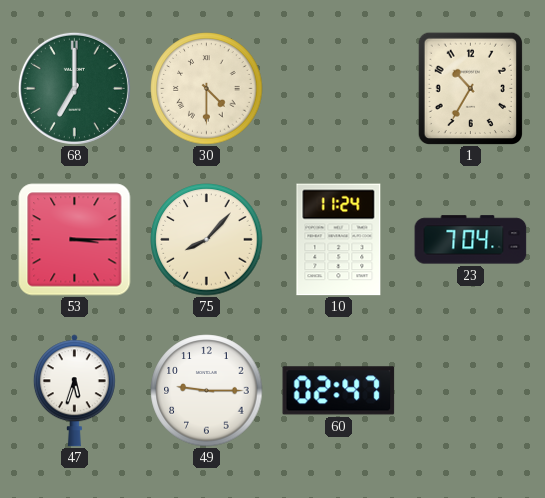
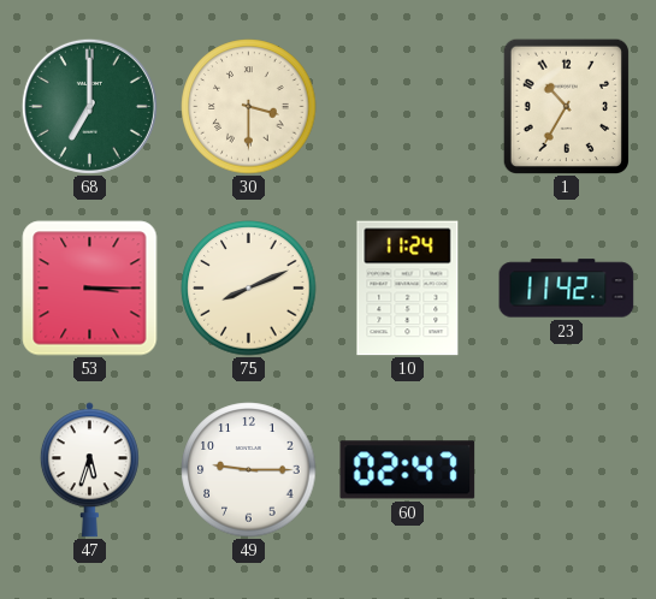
30: 4:30 -> 3:30 (249, 107)
75: 8:07 -> 8:11 (249, 289)
23: 7:04 -> 11:42 (567, 289)
